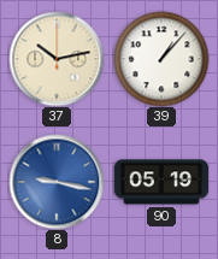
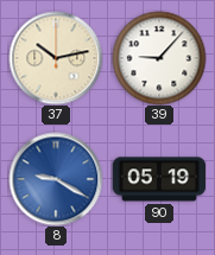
39: 1:07 -> 9:07 (159, 58)
8: 9:17 -> 9:20 (56, 179)
